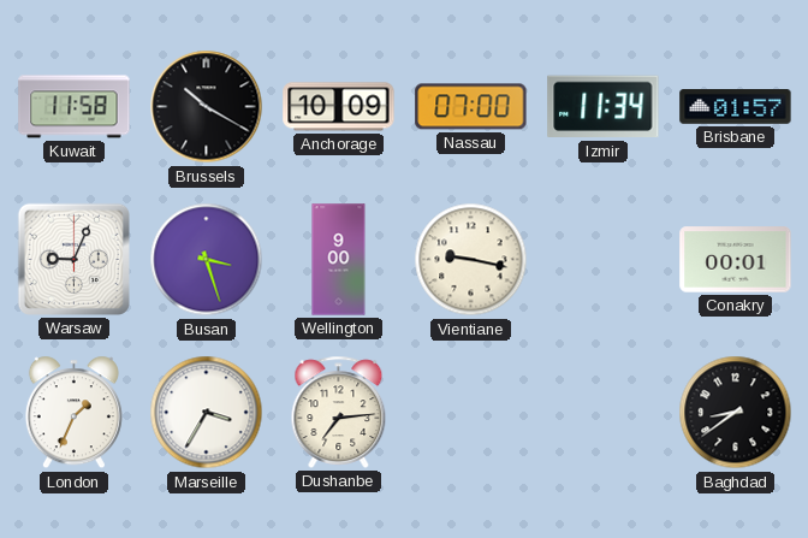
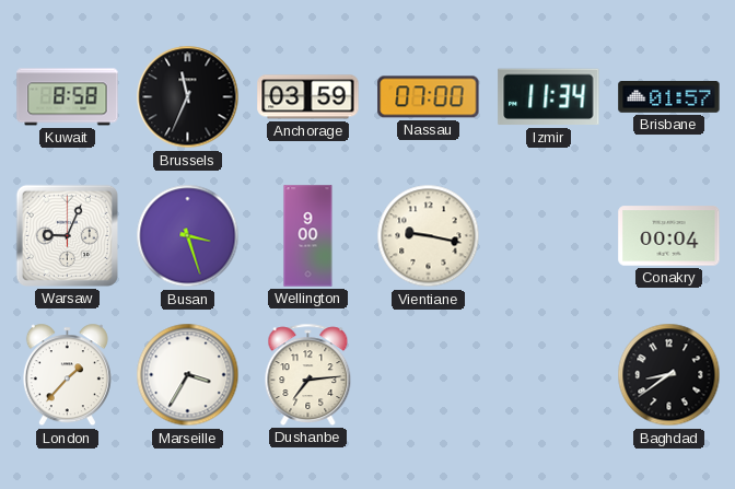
Kuwait: 11:58 -> 8:58 (68, 97)
Brussels: 10:20 -> 11:34 (188, 97)
Anchorage: 10:09 -> 03:59 (308, 97)
Conakry: 00:01 -> 00:04 (669, 236)
London: 1:34 -> 1:37 (67, 375)
